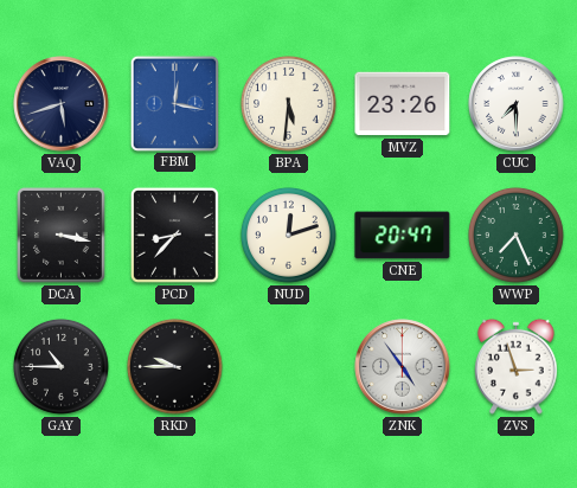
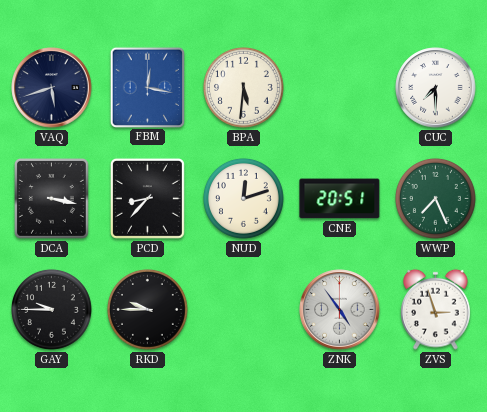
MVZ: 23:26 -> none (403, 104)
CNE: 20:47 -> 20:51 (340, 199)
GAY: 10:45 -> 9:45 (51, 309)
